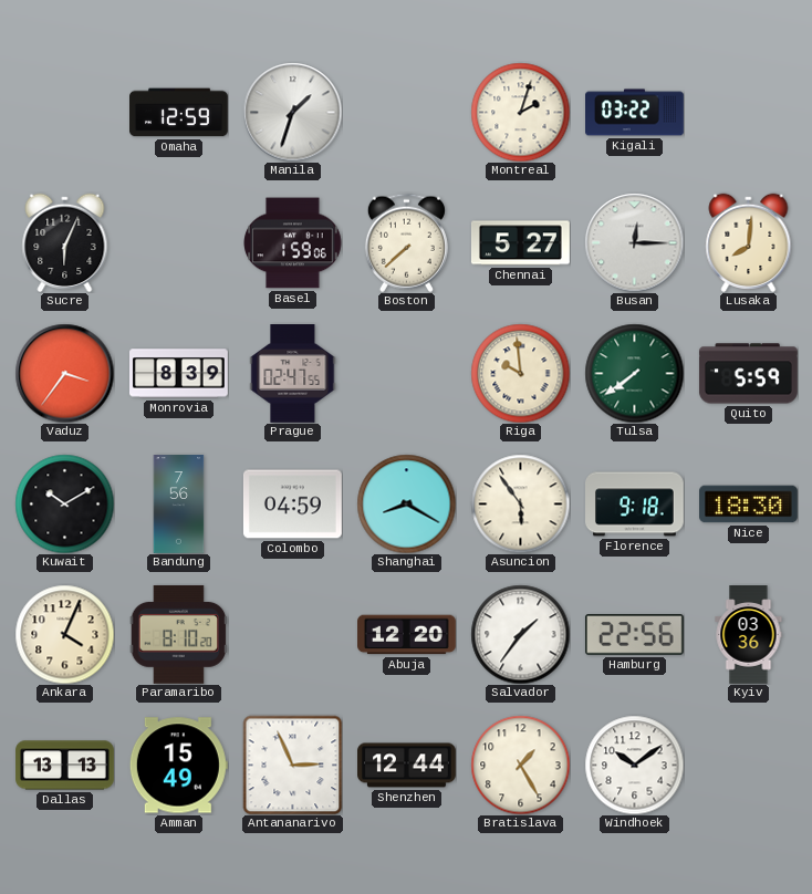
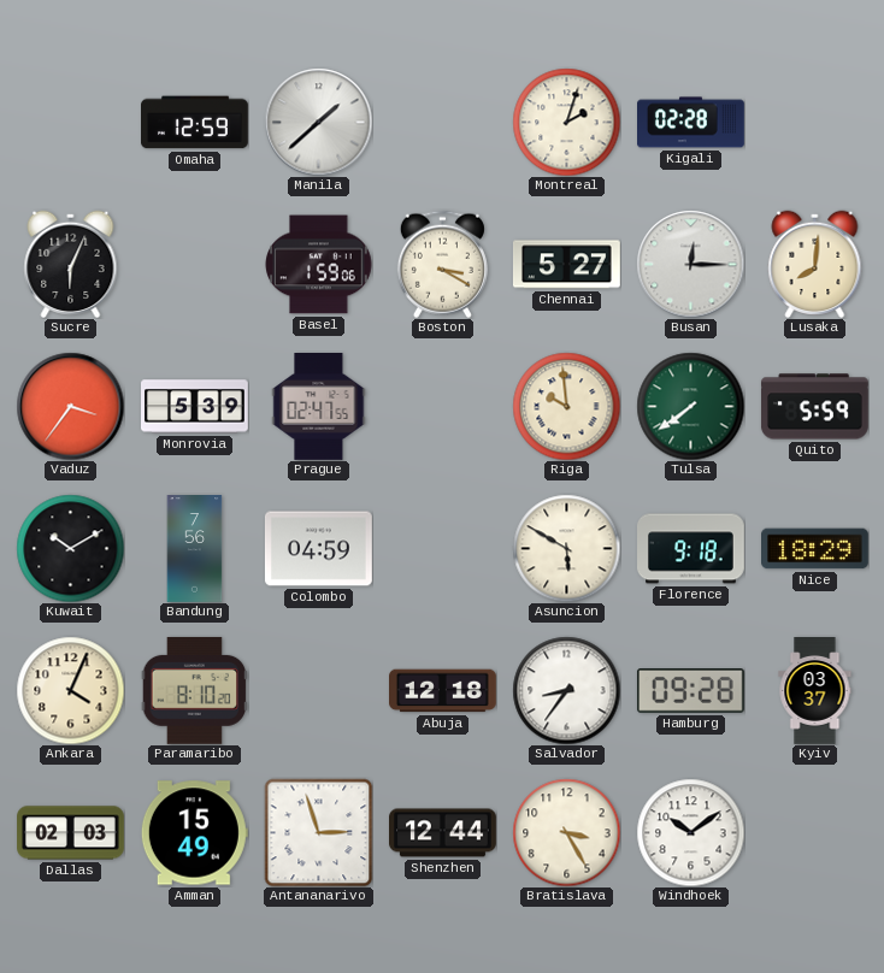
Manila: 1:33 -> 1:38 (318, 122)
Kigali: 03:22 -> 02:28 (691, 123)
Boston: 7:38 -> 3:20 (442, 264)
Monrovia: 8:39 -> 5:39 (195, 407)
Shanghai: 8:20 -> none (406, 503)
Asuncion: 5:54 -> 5:50 (566, 548)
Nice: 18:30 -> 18:29 (815, 549)
Abuja: 12:20 -> 12:18 (443, 691)
Salvador: 1:36 -> 8:36 (566, 690)
Hamburg: 22:56 -> 09:28 (690, 691)
Kyiv: 03:36 -> 03:37 (815, 691)
Dallas: 13:13 -> 02:03 (71, 833)
Antananarivo: 2:56 -> 2:57 (318, 832)
Bratislava: 1:25 -> 3:25 (566, 832)
